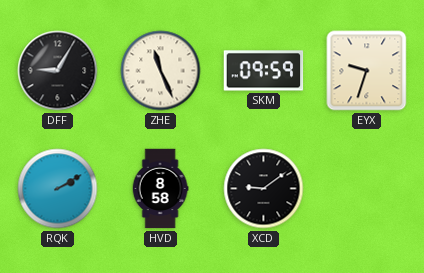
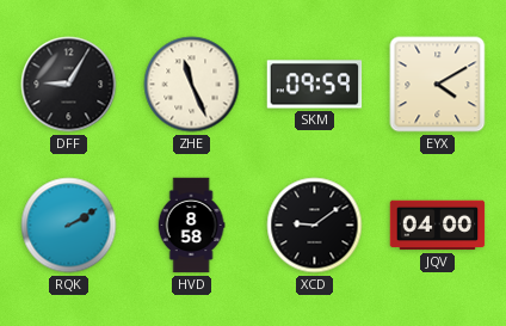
EYX: 9:33 -> 4:10 (438, 85)
JQV: none -> 04:00 (438, 226)
